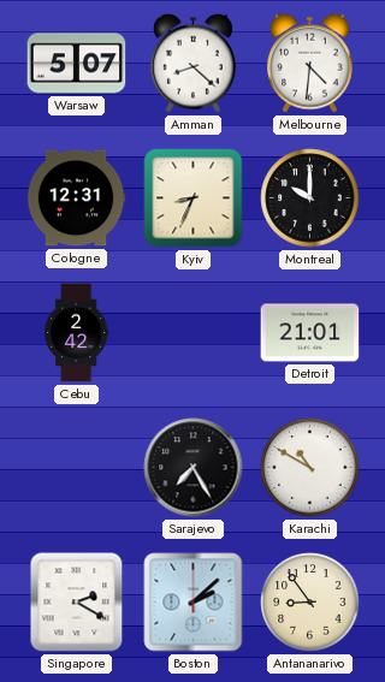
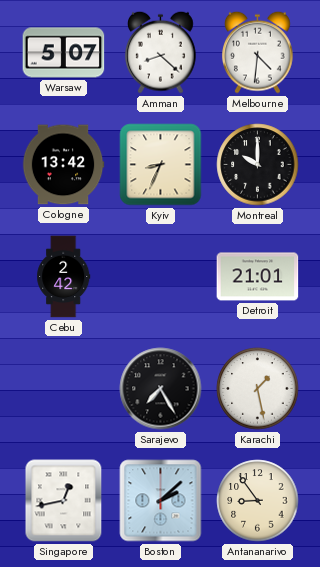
Cologne: 12:31 -> 13:42 (63, 165)
Karachi: 10:50 -> 1:28 (258, 389)
Singapore: 2:20 -> 12:43 (64, 501)
